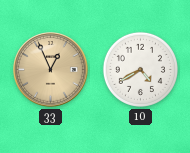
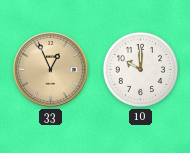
10: 4:40 -> 10:00 (140, 69)
